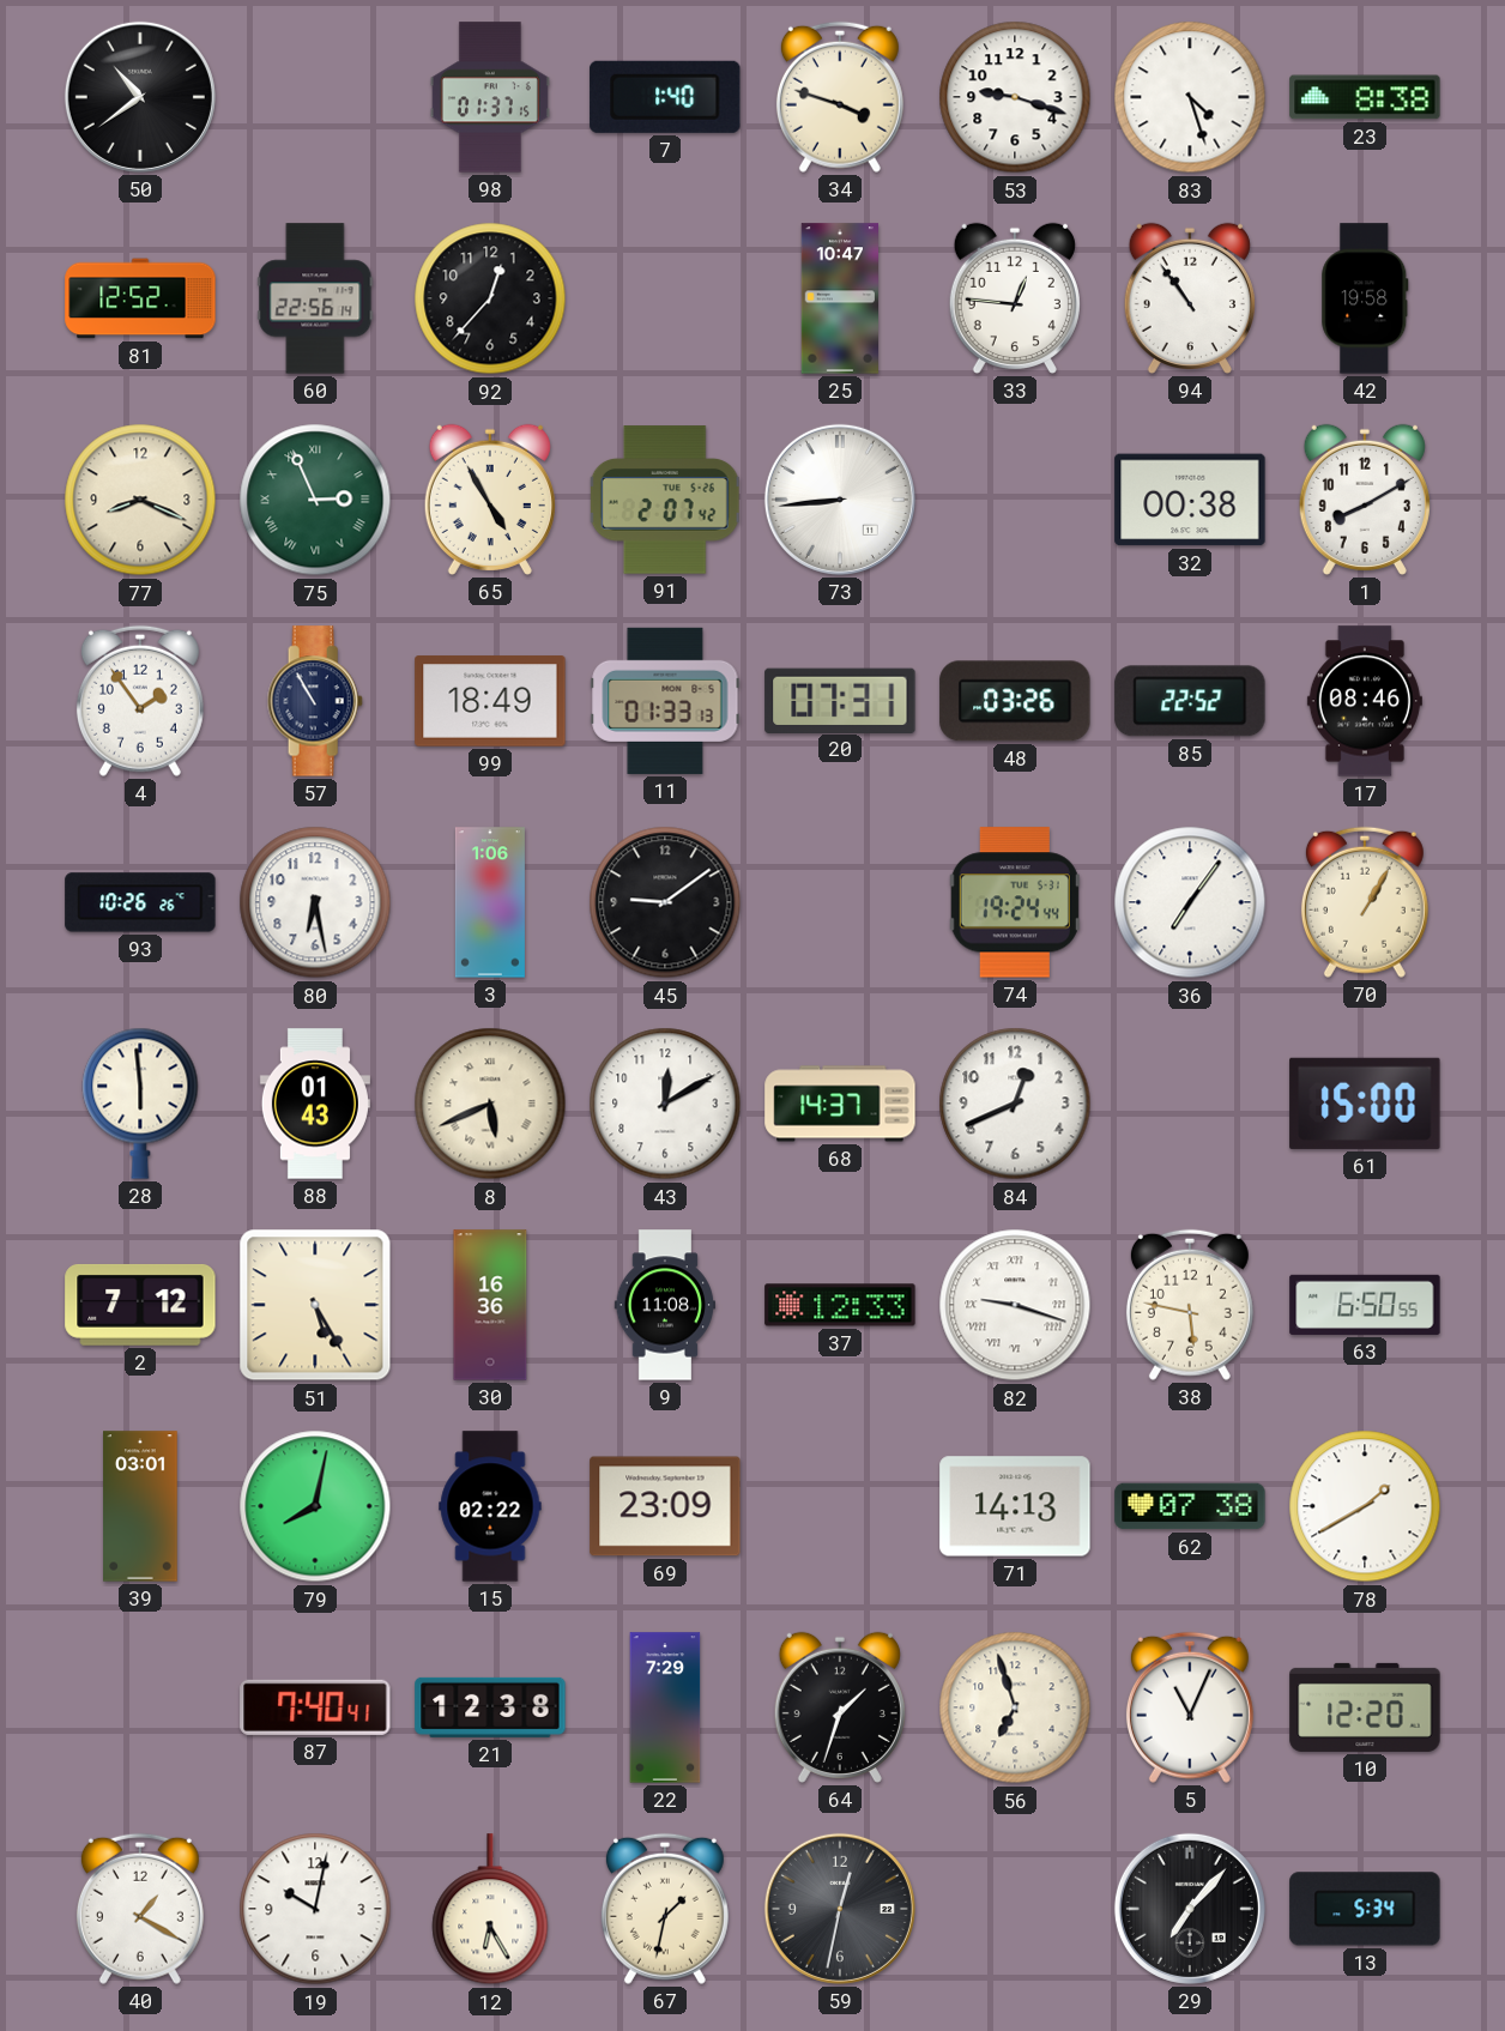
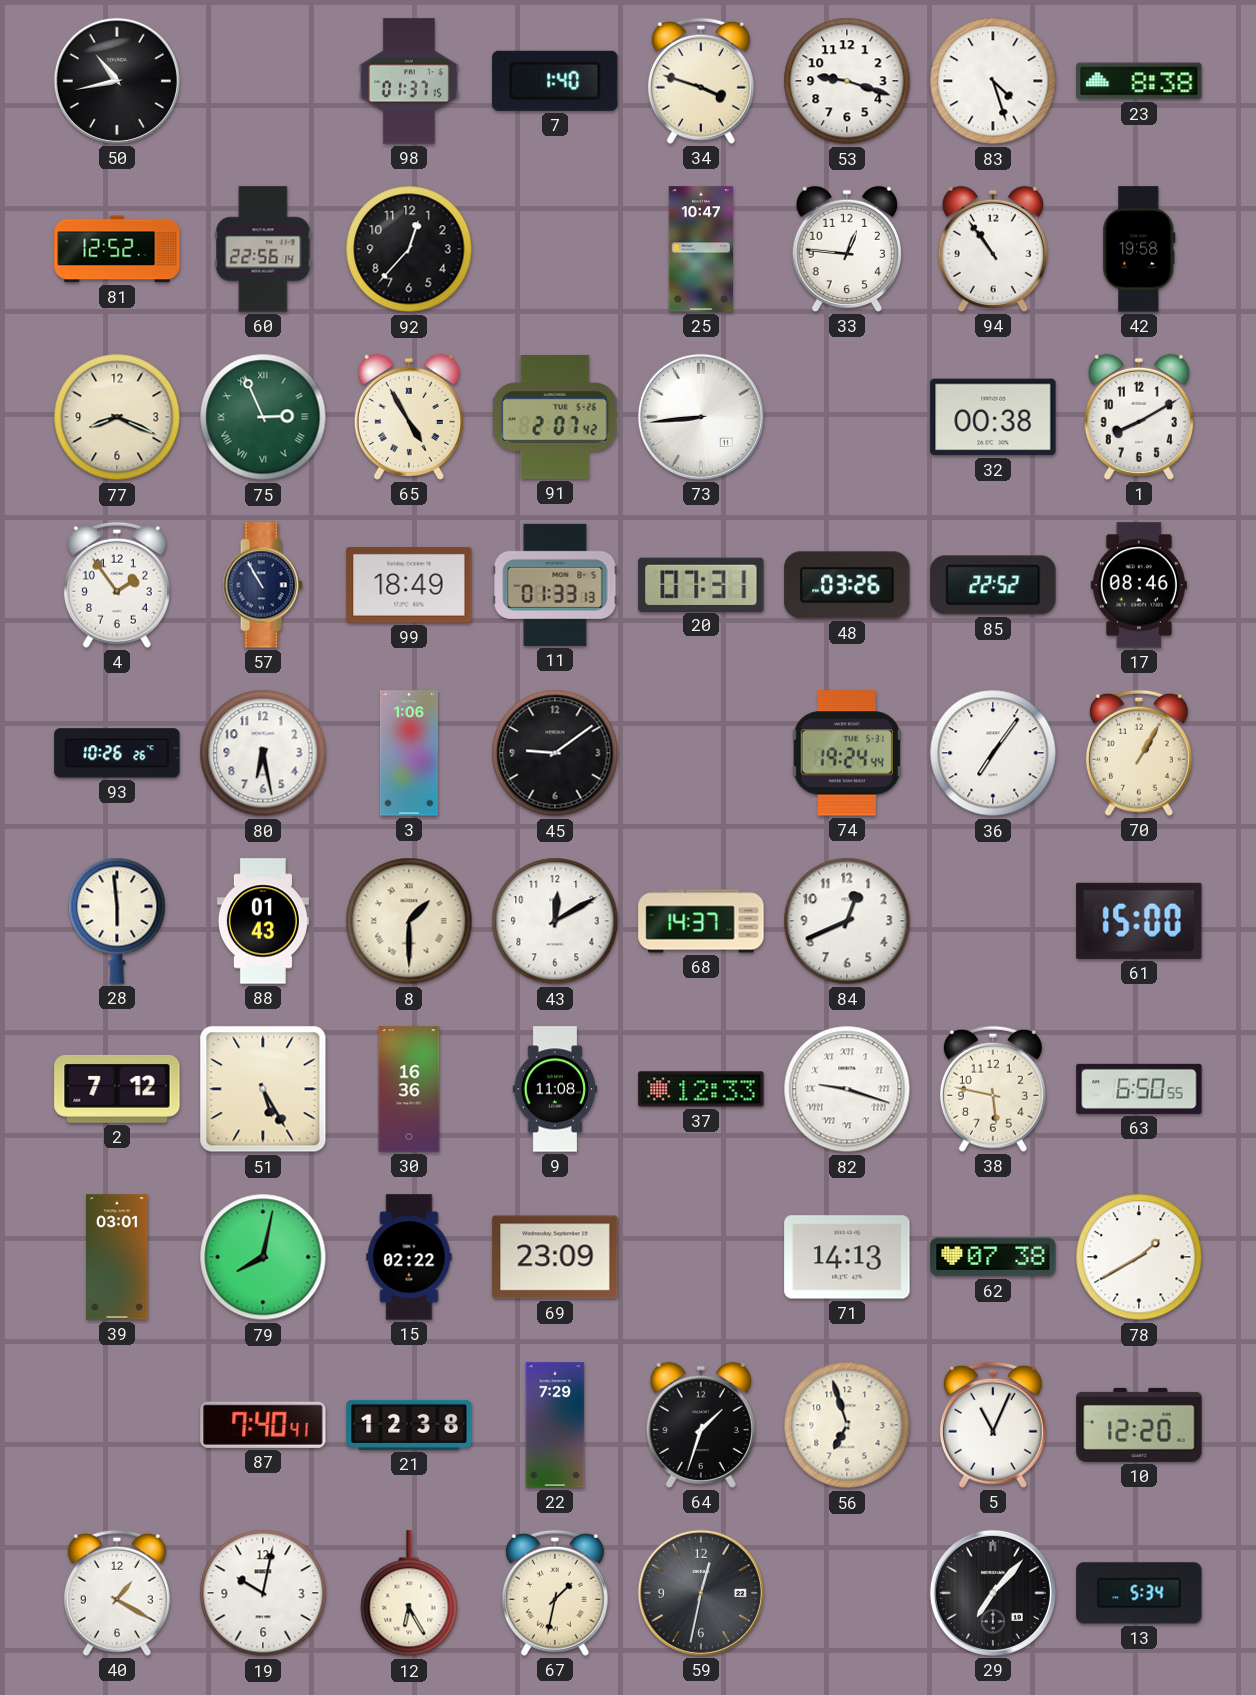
50: 10:39 -> 10:43 (117, 81)
8: 5:41 -> 1:30 (409, 921)
